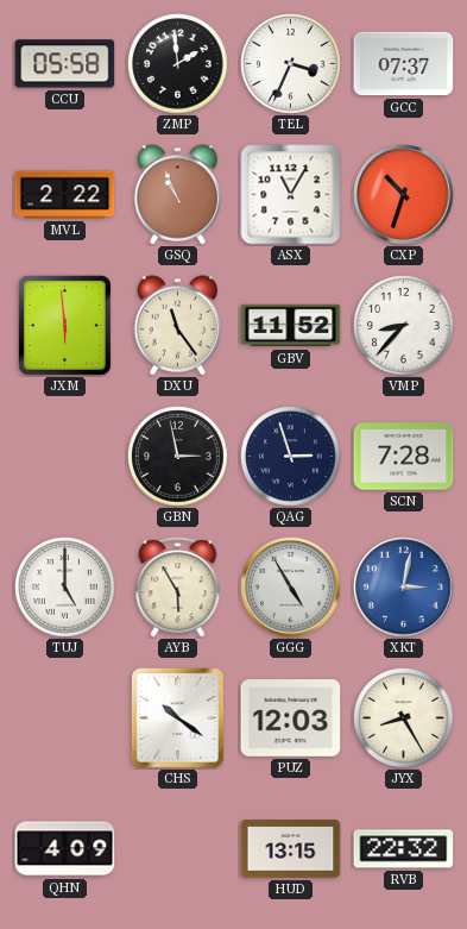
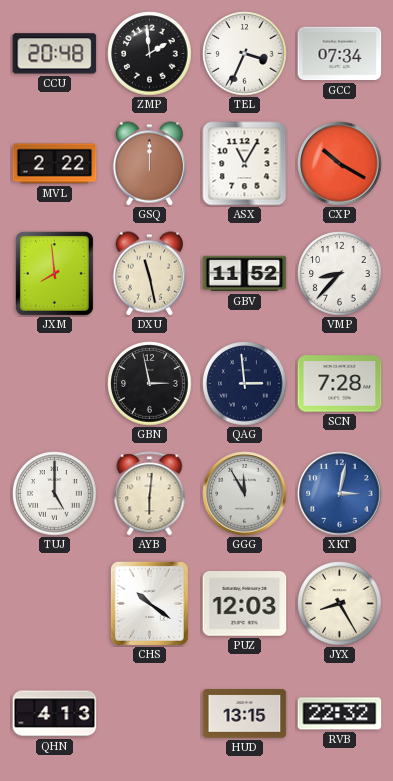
CCU: 05:58 -> 20:48 (55, 54)
GCC: 07:37 -> 07:34 (340, 54)
GSQ: 10:56 -> 12:00 (150, 164)
CXP: 10:33 -> 10:20 (340, 164)
JXM: 5:59 -> 7:59 (54, 273)
DXU: 11:24 -> 11:28 (150, 274)
QAG: 2:57 -> 2:59 (245, 384)
AYB: 5:55 -> 6:01 (150, 494)
GGG: 4:55 -> 11:55 (245, 494)
QHN: 4:09 -> 4:13 (55, 714)
